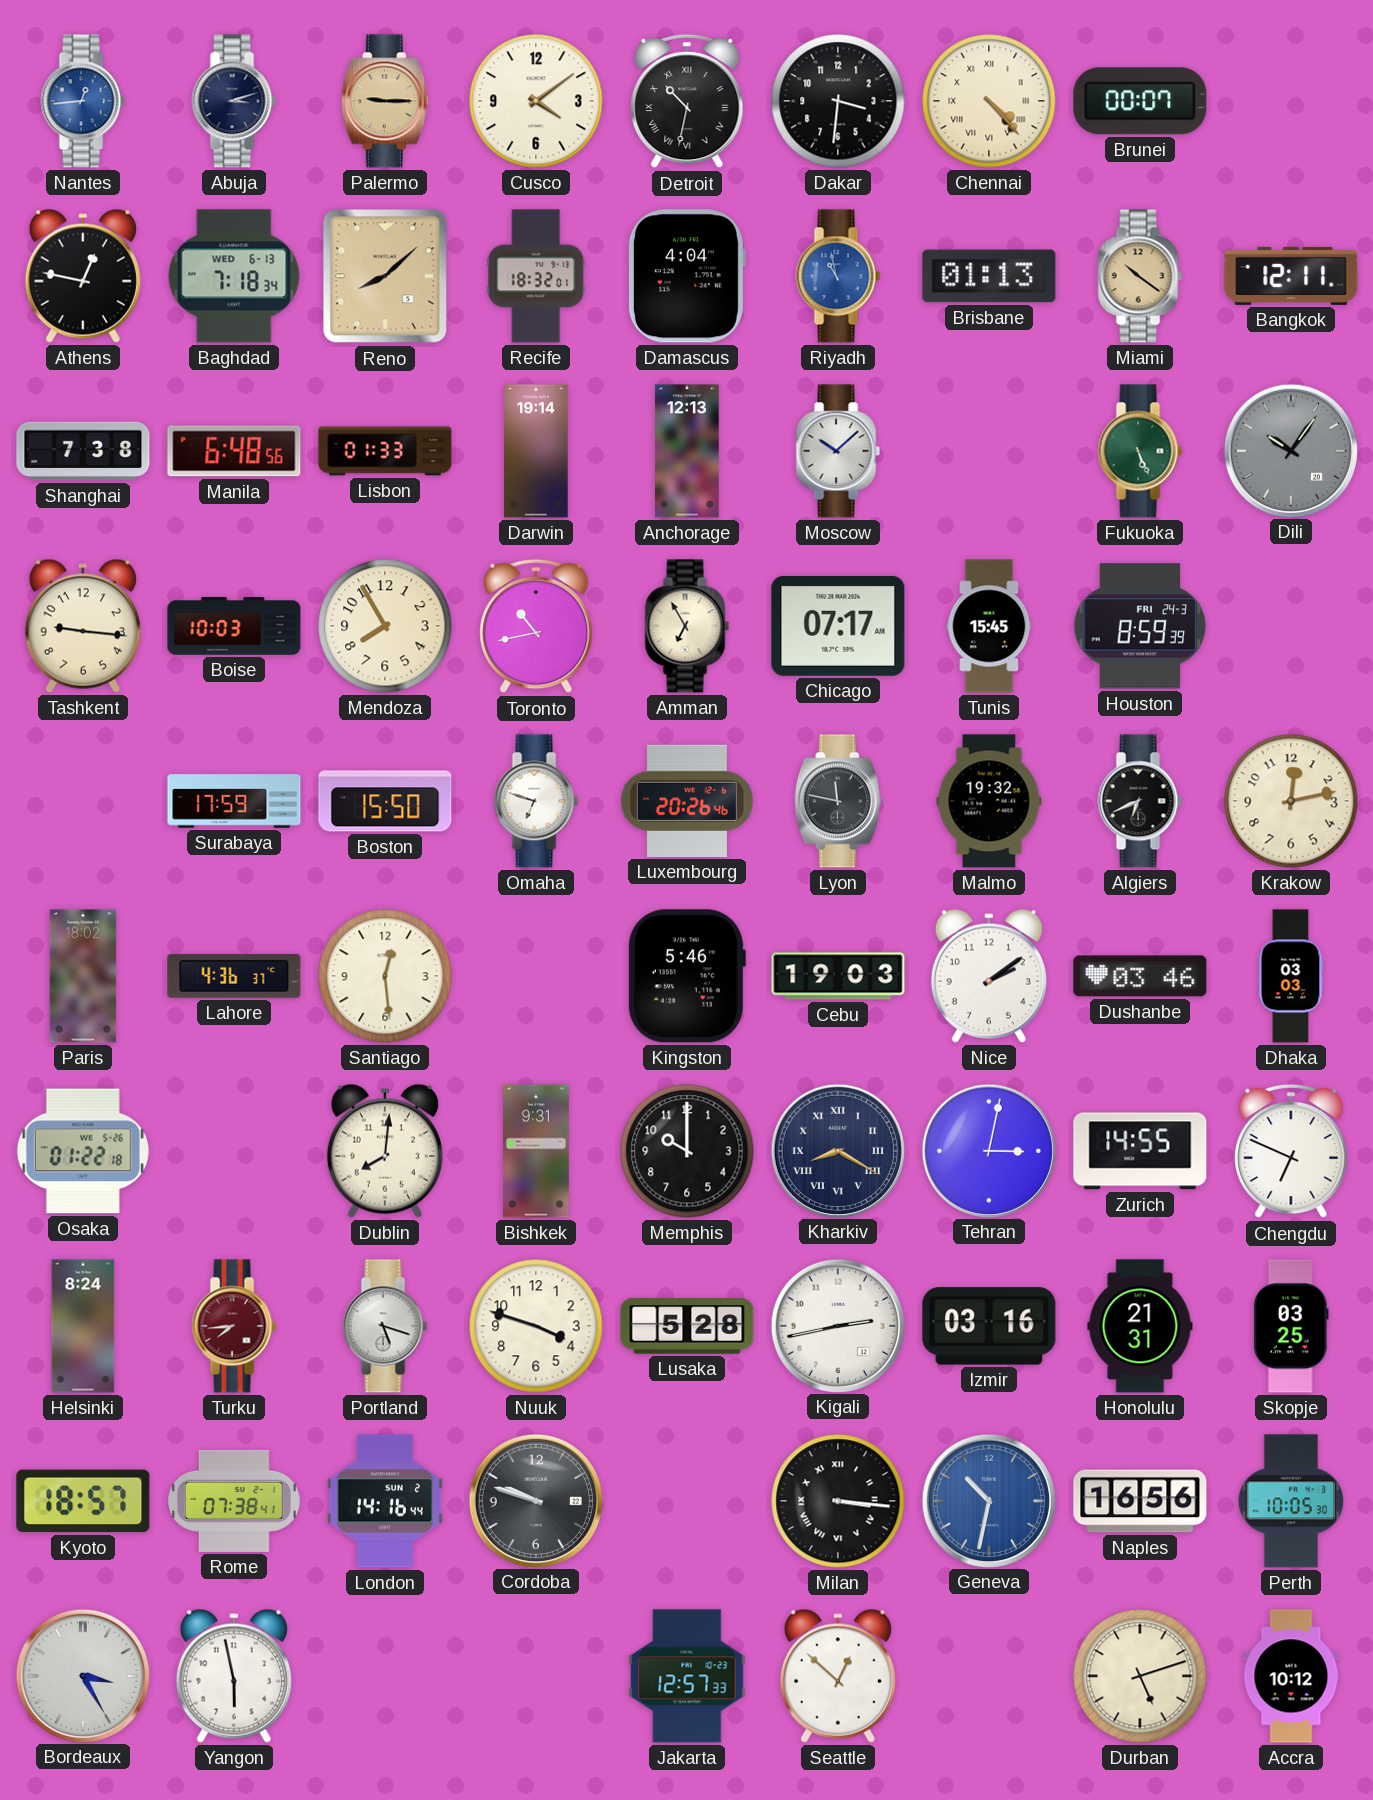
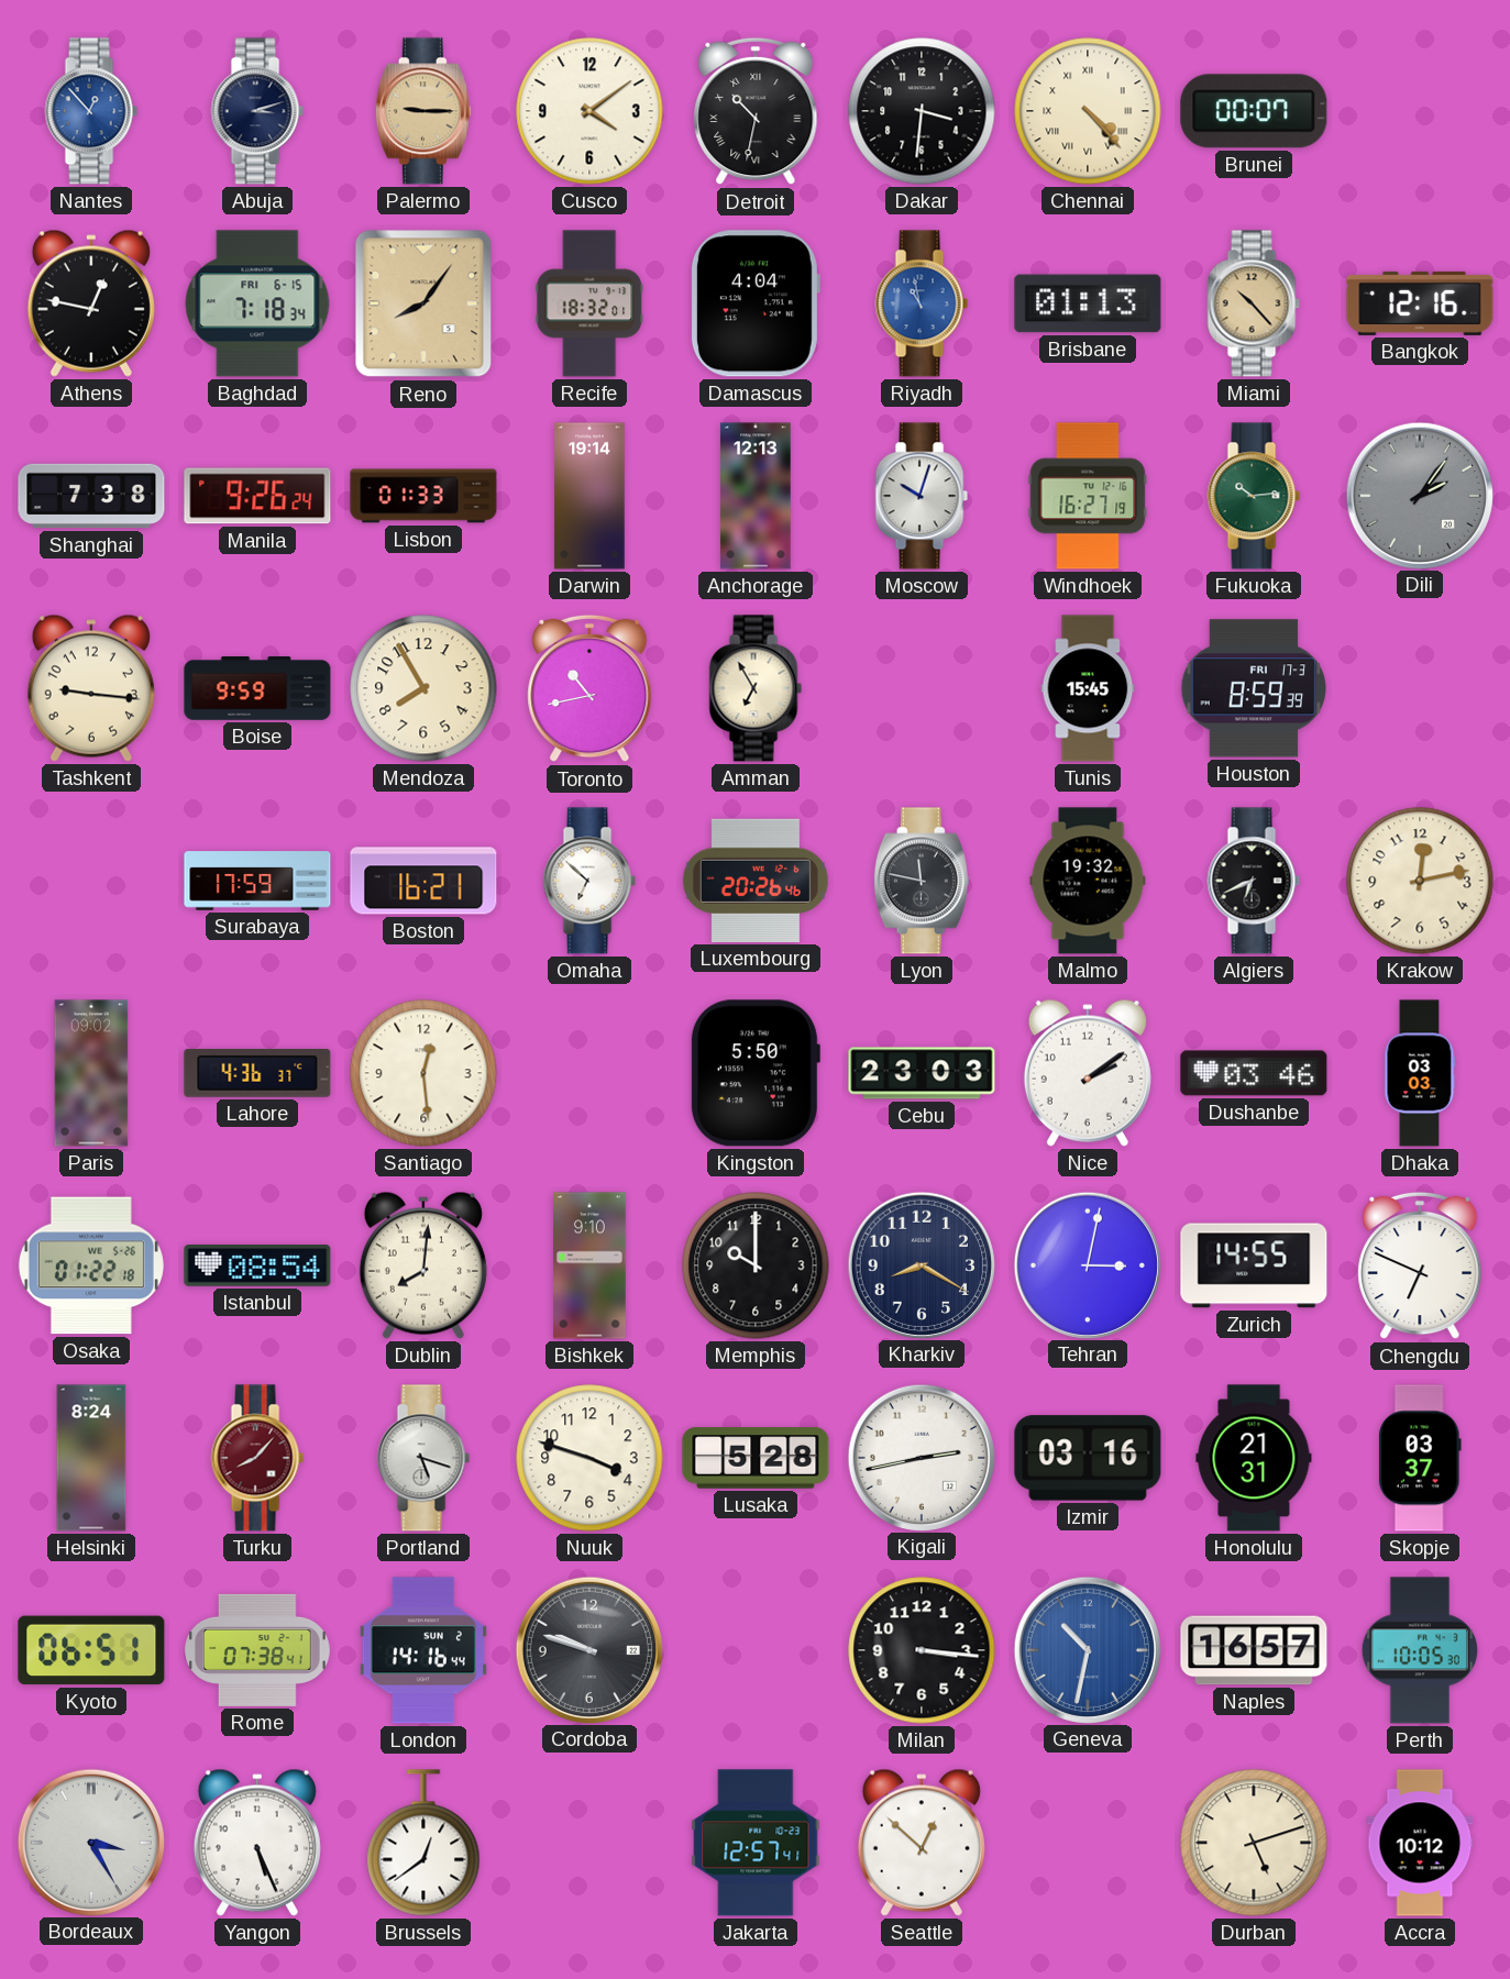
Nantes: 12:44 -> 12:53 (91, 111)
Baghdad date: WED 6-13 -> FRI 6-15 (257, 303)
Reno: 8:08 -> 8:06 (423, 303)
Miami: 10:21 -> 10:23 (1254, 303)
Bangkok: 12:11 -> 12:16 (1420, 303)
Manila: 6:48 -> 9:26 (257, 496)
Moscow: 10:08 -> 10:03 (922, 496)
Windhoek: none -> 16:27 (1088, 496)
Fukuoka: 5:26 -> 10:14 (1254, 496)
Dili: 10:06 -> 2:06 (1419, 495)
Boise: 10:03 -> 9:59 (257, 688)
Chicago: 07:17 -> none (838, 626)
Houston date: FRI 24-3 -> FRI 17-3 (1254, 688)
Boston: 15:50 -> 16:21 (423, 881)
Omaha: 6:48 -> 6:52 (589, 881)
Paris: 18:02 -> 09:02 (91, 1073)
Kingston: 5:46 -> 5:50 (754, 1073)
Cebu: 19:03 -> 23:03 (922, 1073)
Istanbul: none -> 08:54 (257, 1267)
Bishkek: 9:31 -> 9:10 (589, 1265)
Kharkiv numerals: Roman -> Arabic (921, 1264)
Turku: 7:44 -> 8:07 (257, 1458)
Skopje: 03:25 -> 03:37 (1421, 1458)
Kyoto: 18:57 -> 06:51 (91, 1650)
Milan numerals: Roman -> Arabic (922, 1650)
Naples: 16:56 -> 16:57 (1254, 1650)
Yangon: 5:58 -> 5:26 (257, 1843)
Brussels: none -> 12:39 (423, 1843)
Jakarta: 12:57:33 -> 12:57:41 (756, 1843)
